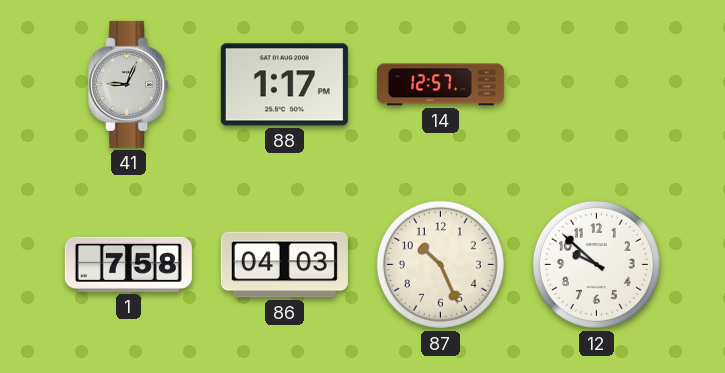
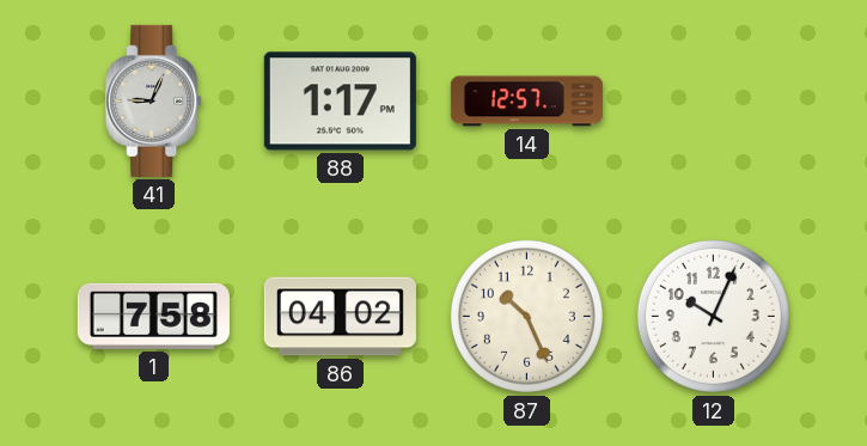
86: 04:03 -> 04:02 (340, 317)
12: 9:52 -> 10:04 (713, 316)
